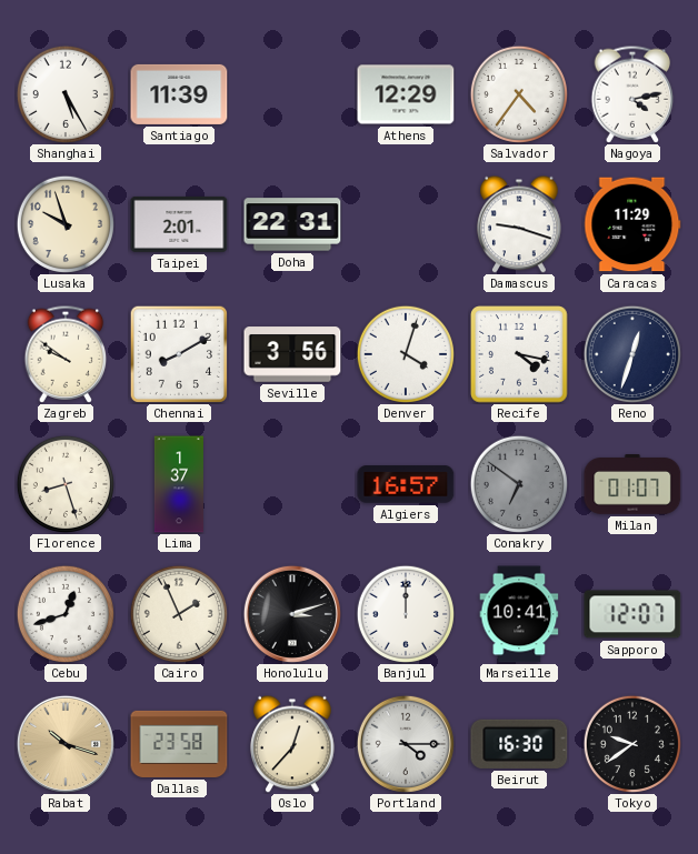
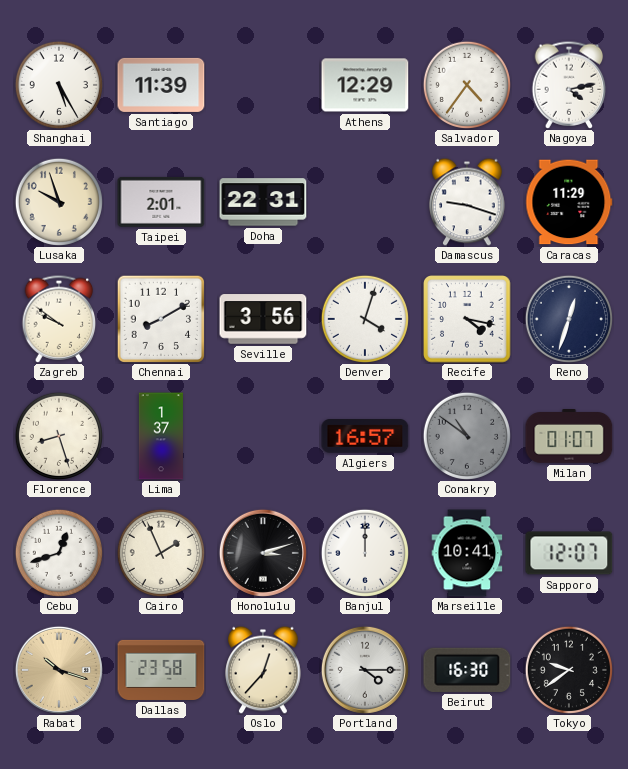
Conakry: 6:51 -> 10:51 (467, 436)
